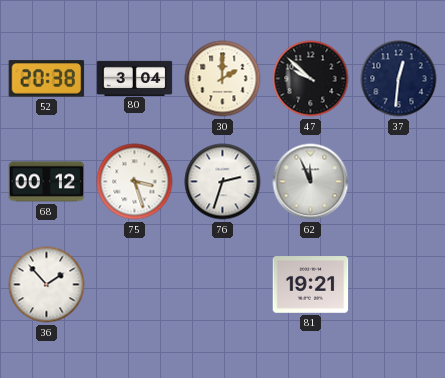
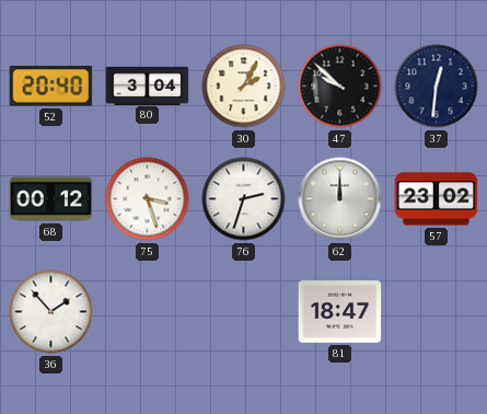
52: 20:38 -> 20:40 (51, 87)
30: 2:00 -> 2:05 (244, 87)
62: 11:56 -> 12:00 (340, 199)
57: none -> 23:02 (437, 199)
81: 19:21 -> 18:47 (340, 312)
